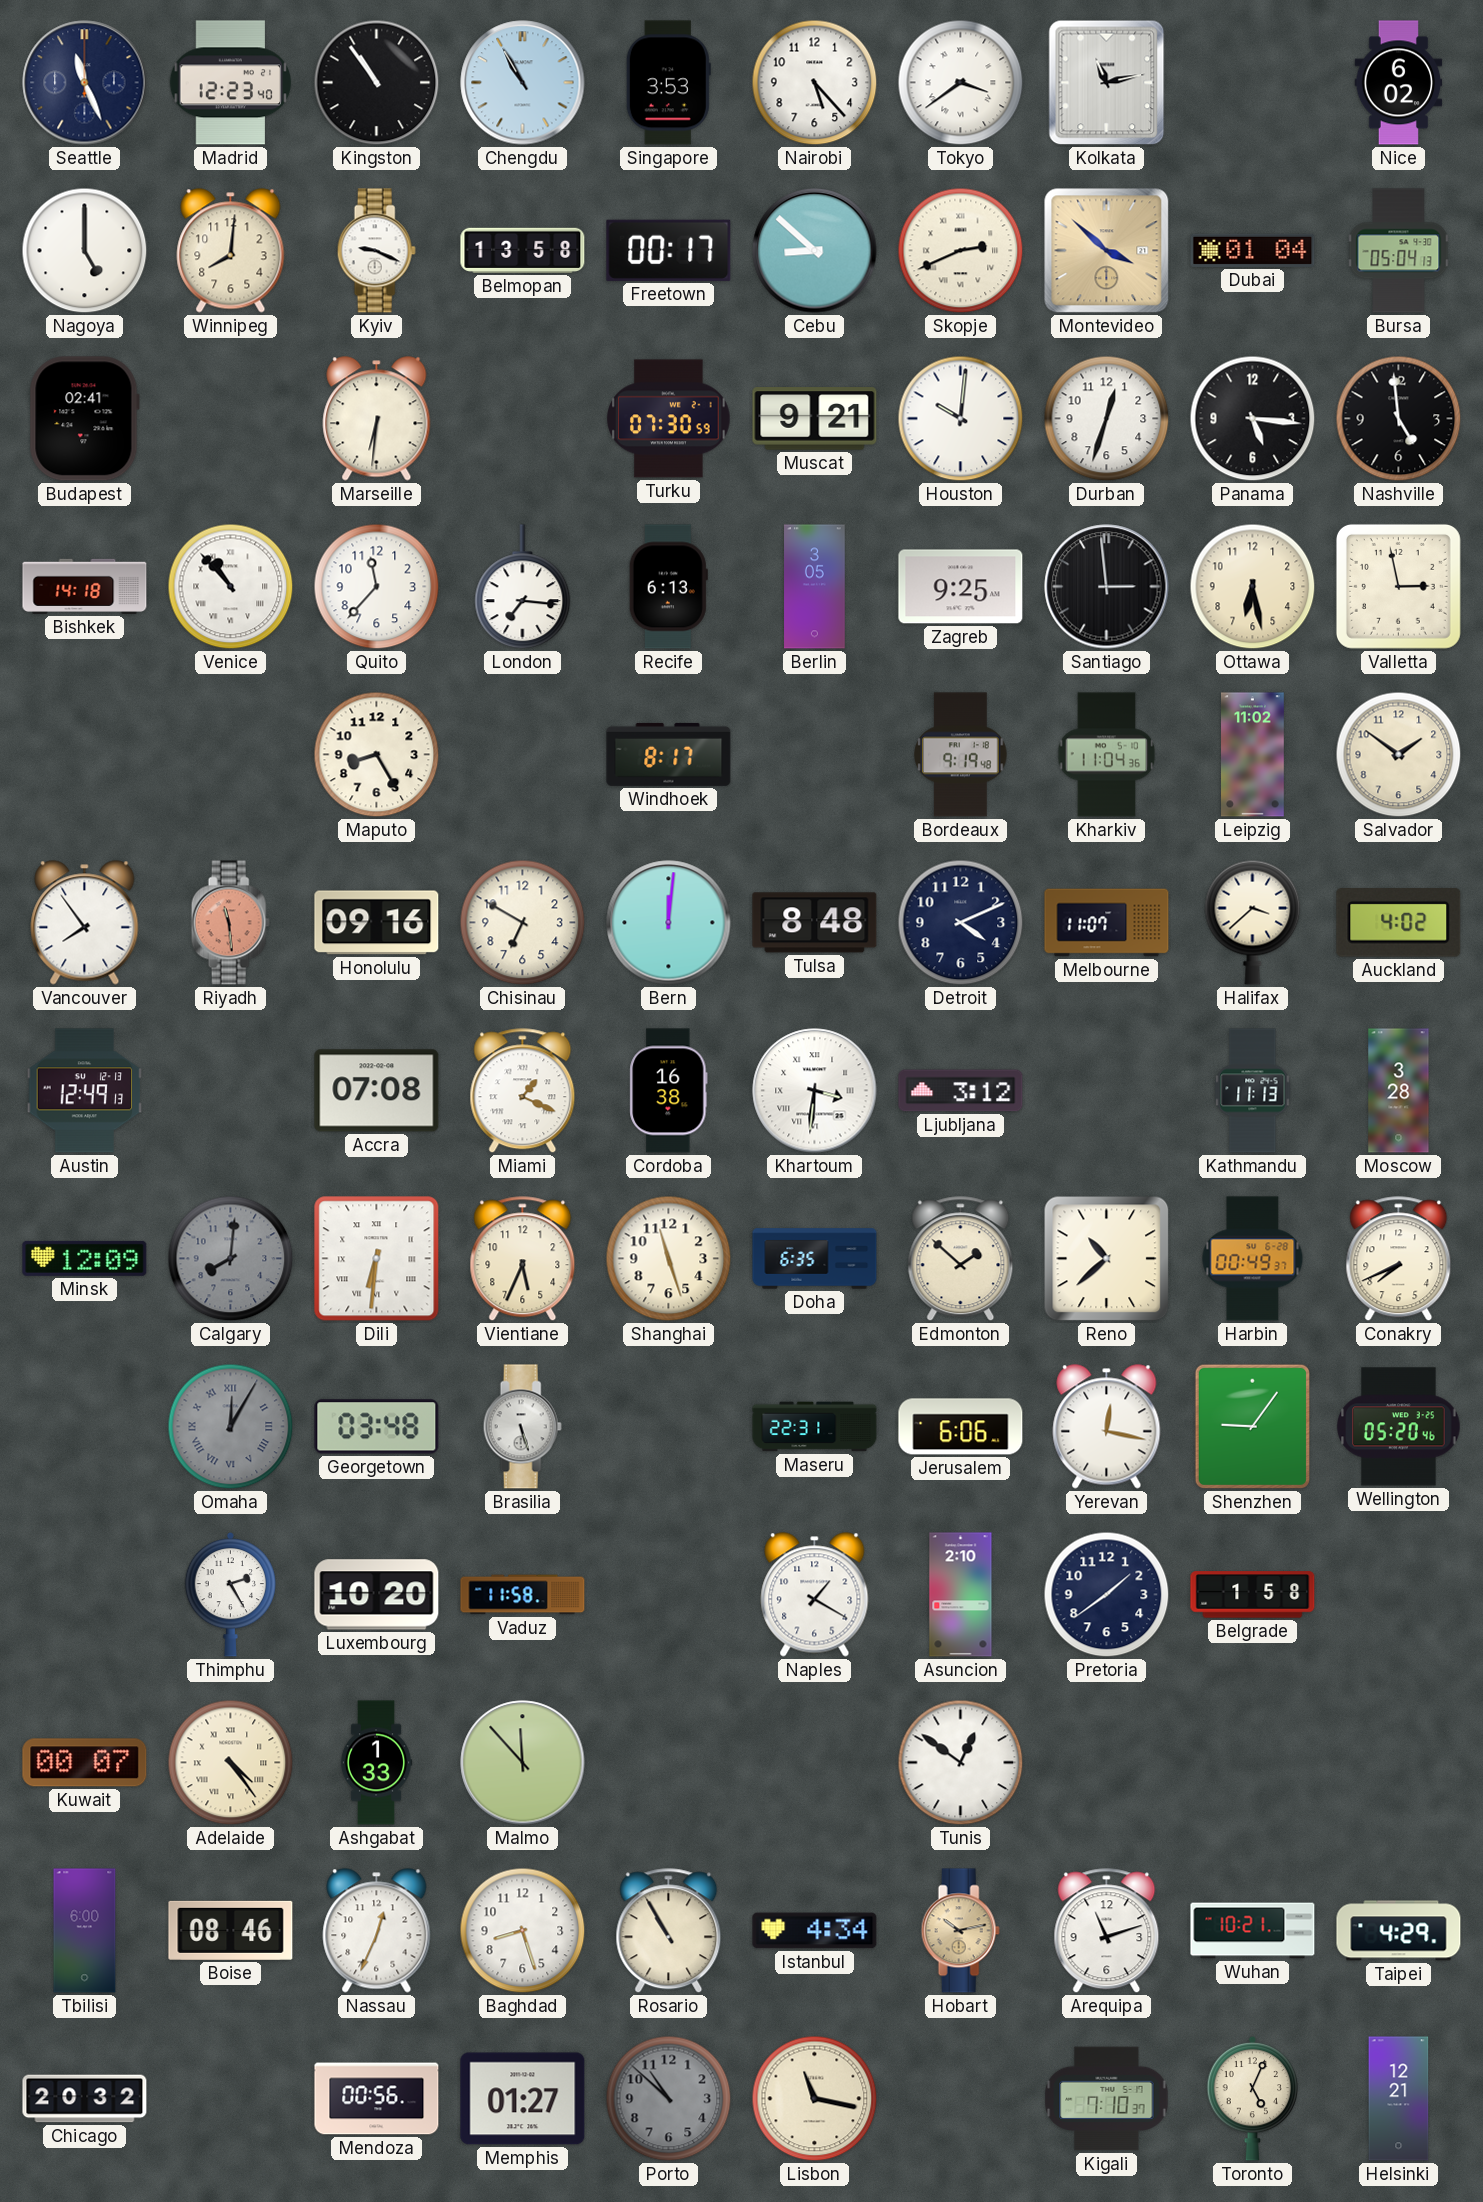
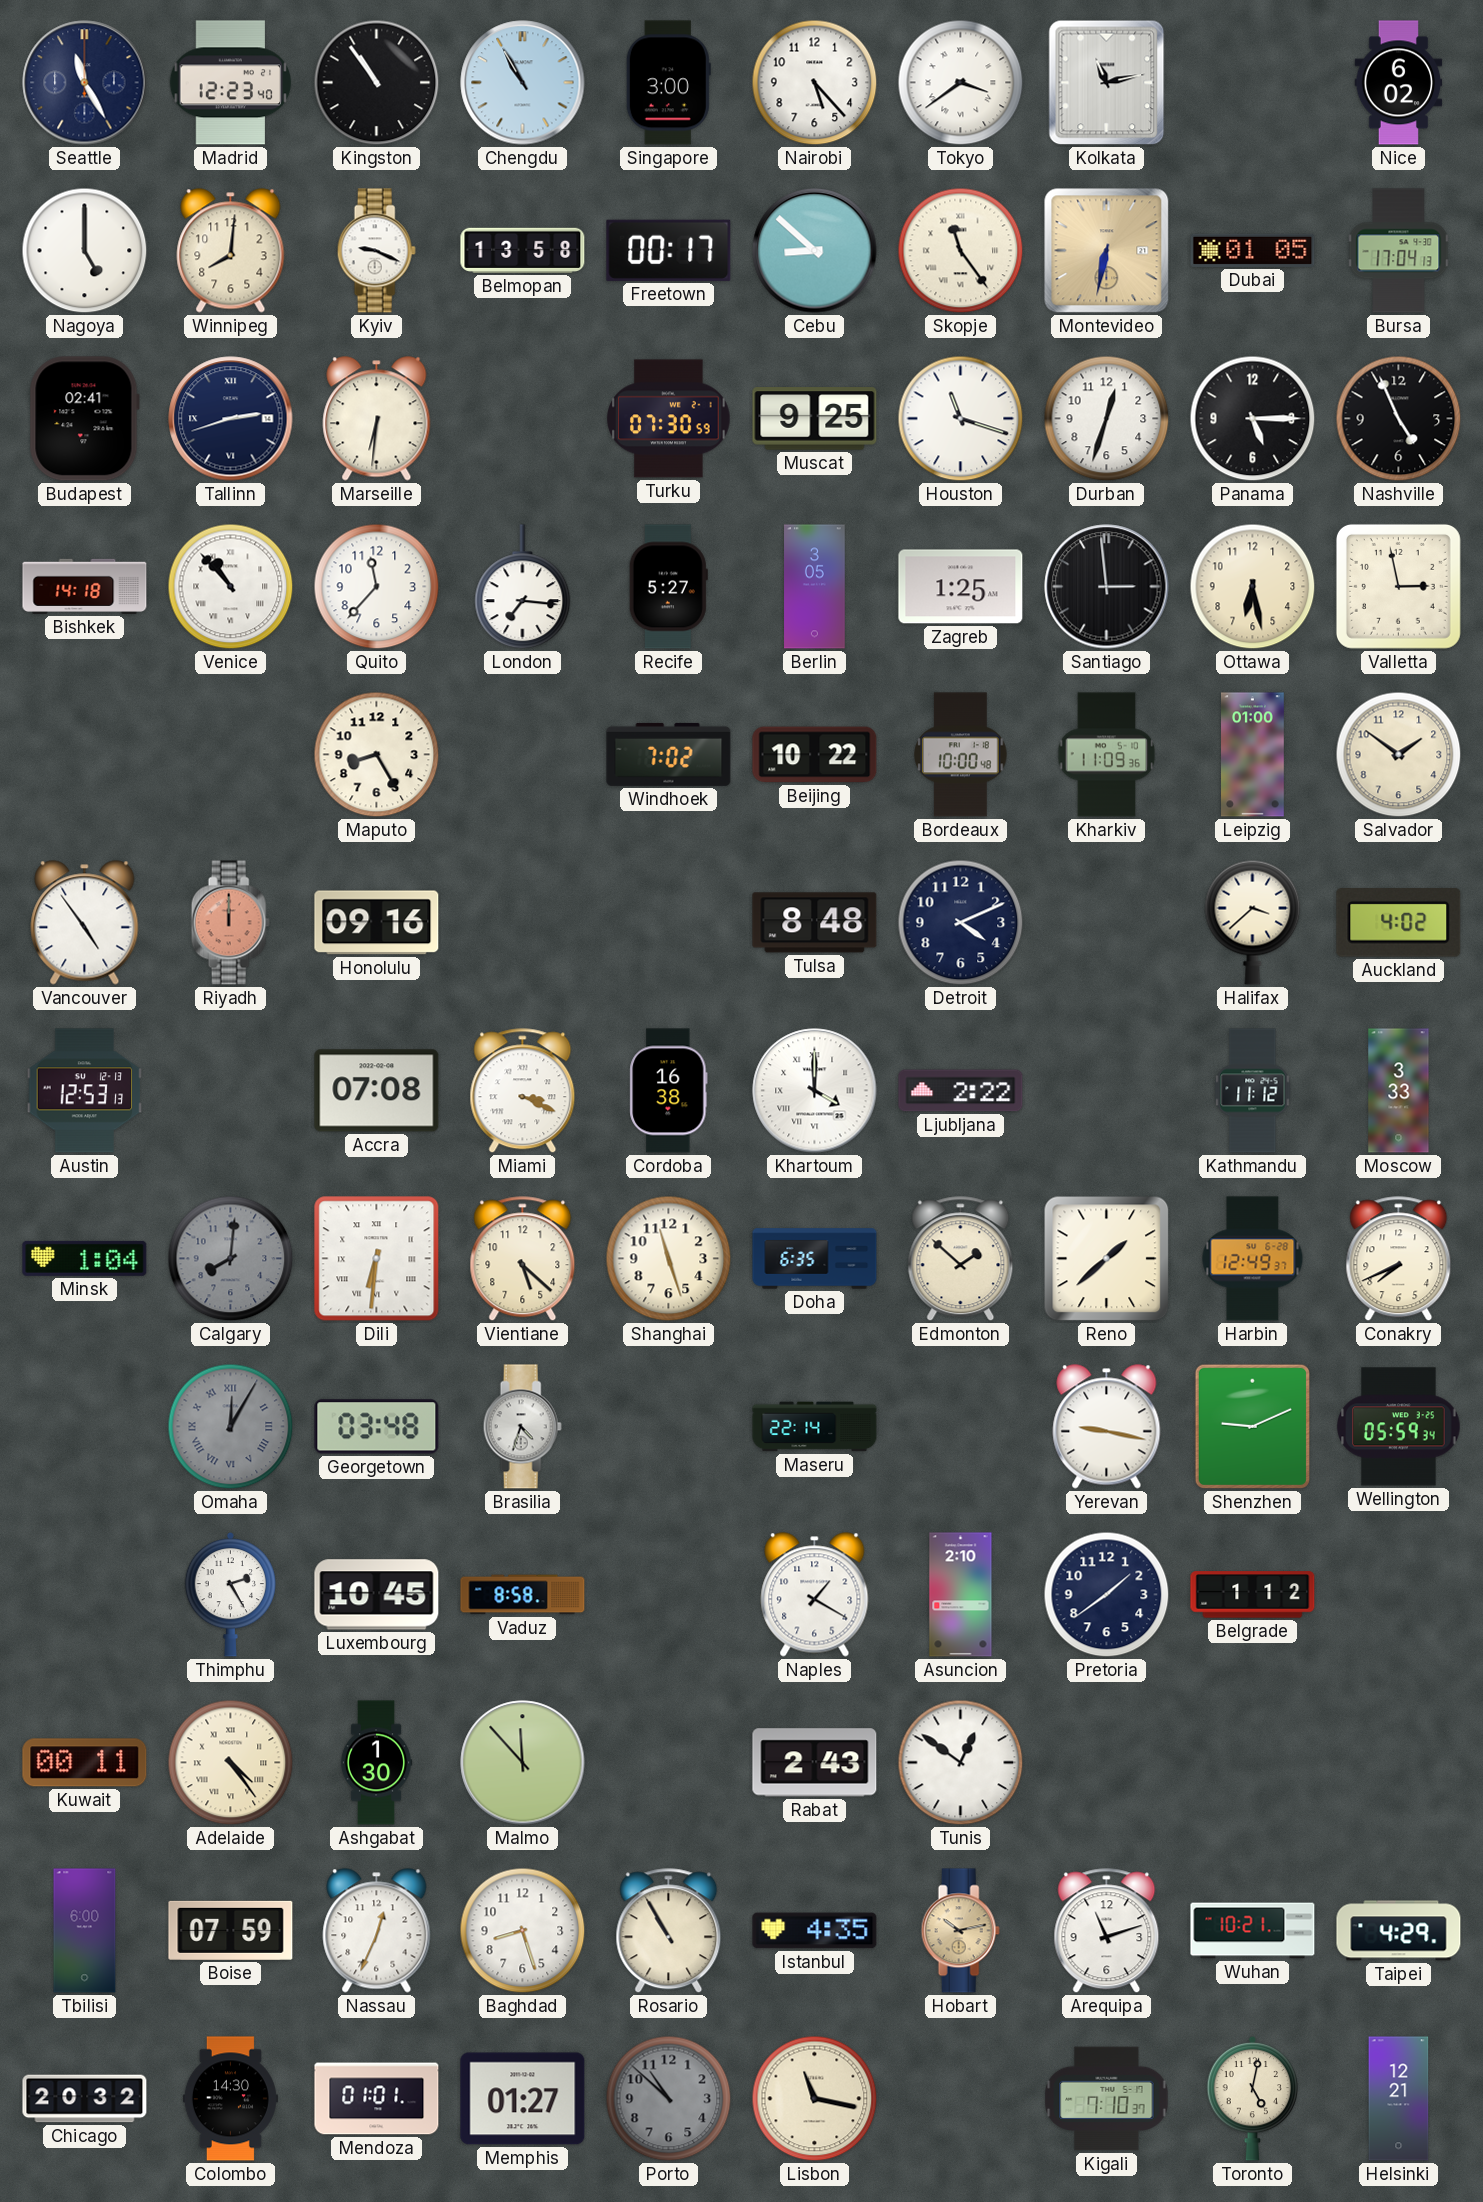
Seattle: 11:26 -> 11:25 (85, 83)
Singapore: 3:53 -> 3:00 (668, 83)
Skopje: 2:41 -> 11:24 (961, 251)
Montevideo: 3:52 -> 6:32 (1107, 251)
Dubai: 01:04 -> 01:05 (1253, 250)
Bursa: 05:04 -> 17:04 (1399, 251)
Tallinn: none -> 2:42 (231, 419)
Muscat: 9:21 -> 9:25 (815, 419)
Houston: 10:01 -> 11:18 (961, 419)
Panama: 5:16 -> 5:15 (1253, 419)
Nashville: 4:59 -> 4:56 (1399, 419)
Recife: 6:13 -> 5:27 (668, 587)
Zagreb: 9:25 -> 1:25 (961, 587)
Windhoek: 8:17 -> 7:02 (669, 754)
Beijing: none -> 10:22 (815, 755)
Bordeaux: 9:19 -> 10:00 (961, 755)
Kharkiv: 11:04 -> 11:09 (1107, 755)
Leipzig: 11:02 -> 01:00 (1253, 755)
Vancouver: 7:54 -> 4:54 (85, 923)
Riyadh: 11:29 -> 12:00 (230, 923)
Chisinau: 6:50 -> none (523, 923)
Bern: 12:01 -> none (669, 923)
Melbourne: 11:07 -> none (1107, 923)
Austin: 12:49 -> 12:53 (85, 1091)
Miami: 1:19 -> 3:19 (523, 1091)
Khartoum: 3:31 -> 4:00 (815, 1091)
Ljubljana: 3:12 -> 2:22 (961, 1091)
Kathmandu: 11:13 -> 11:12 (1253, 1091)
Moscow: 3:28 -> 3:33 (1399, 1091)
Minsk: 12:09 -> 1:04 (85, 1258)
Vientiane: 5:34 -> 5:22 (523, 1259)
Reno: 10:38 -> 1:38 (1107, 1259)
Harbin: 00:49 -> 12:49 (1253, 1259)
Brasilia: 5:27 -> 4:33 (522, 1427)
Maseru: 22:31 -> 22:14 (815, 1427)
Jerusalem: 6:06 -> none (961, 1427)
Yerevan: 12:17 -> 9:17 (1107, 1427)
Shenzhen: 9:06 -> 9:11 (1252, 1426)
Wellington: 05:20 -> 05:59 (1399, 1427)
Luxembourg: 10:20 -> 10:45 (377, 1595)
Vaduz: 11:58 -> 8:58 (523, 1595)
Belgrade: 1:58 -> 1:12 (1253, 1595)
Kuwait: 00:07 -> 00:11 (85, 1763)
Ashgabat: 1:33 -> 1:30 (376, 1763)
Rabat: none -> 2:43 (815, 1763)
Boise: 08:46 -> 07:59 (231, 1930)
Istanbul: 4:34 -> 4:35 (815, 1931)
Colombo: none -> 14:30 (230, 2099)
Mendoza: 00:56 -> 01:01 (377, 2099)
Toronto: 5:04 -> 5:02 (1253, 2098)
